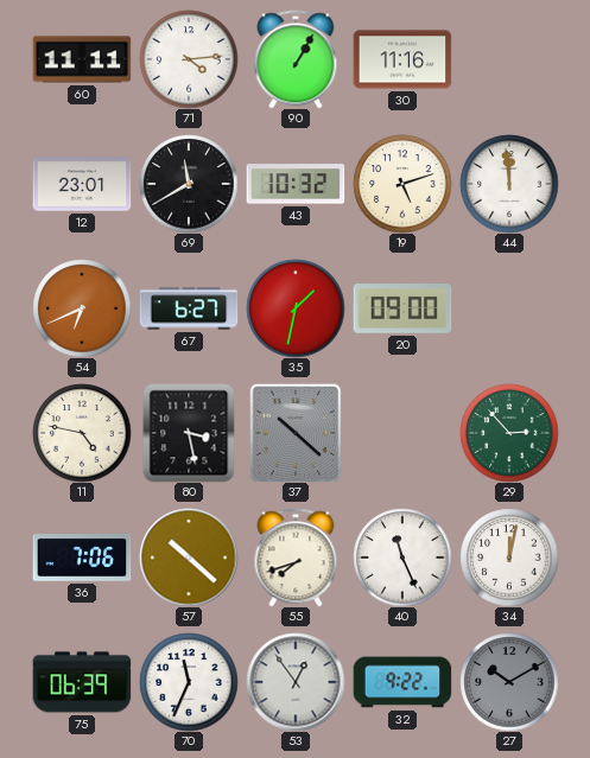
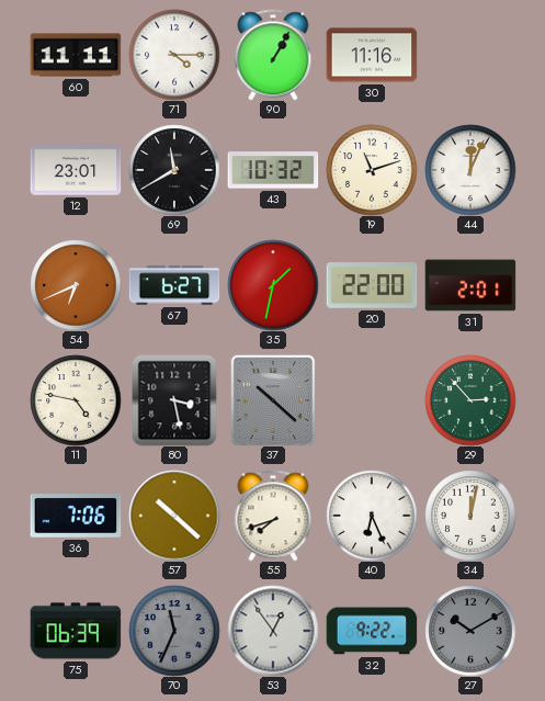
71: 4:14 -> 4:15 (174, 55)
19: 5:12 -> 11:12 (372, 170)
44: 11:59 -> 12:04 (470, 170)
20: 09:00 -> 22:00 (372, 286)
31: none -> 2:01 (470, 285)
40: 11:26 -> 6:26 (372, 516)
70 dial: white -> grey (174, 631)
